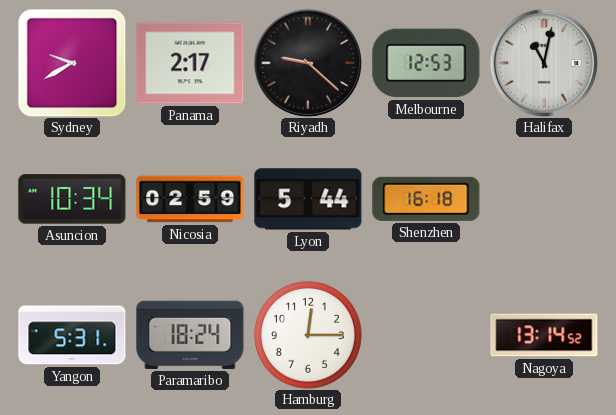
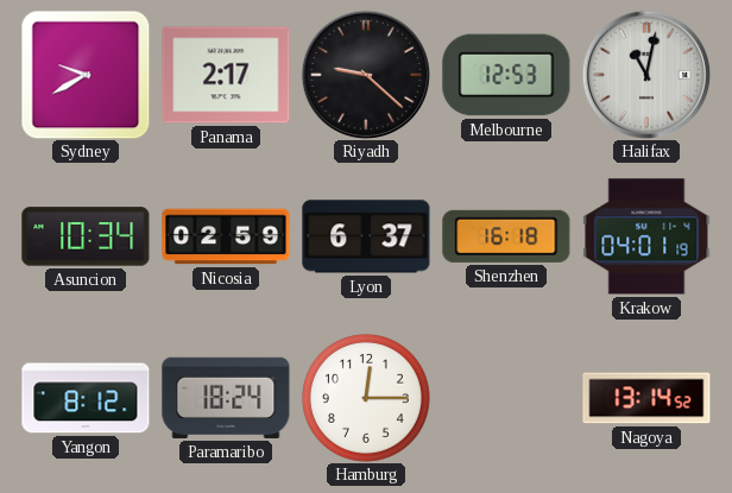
Lyon: 5:44 -> 6:37 (366, 236)
Krakow: none -> 04:01 (646, 236)
Yangon: 5:31 -> 8:12 (86, 398)
